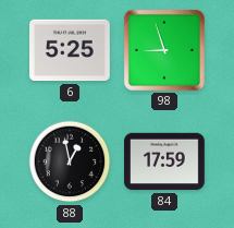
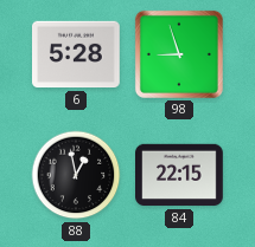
6: 5:25 -> 5:28 (77, 54)
84: 17:59 -> 22:15 (180, 175)
